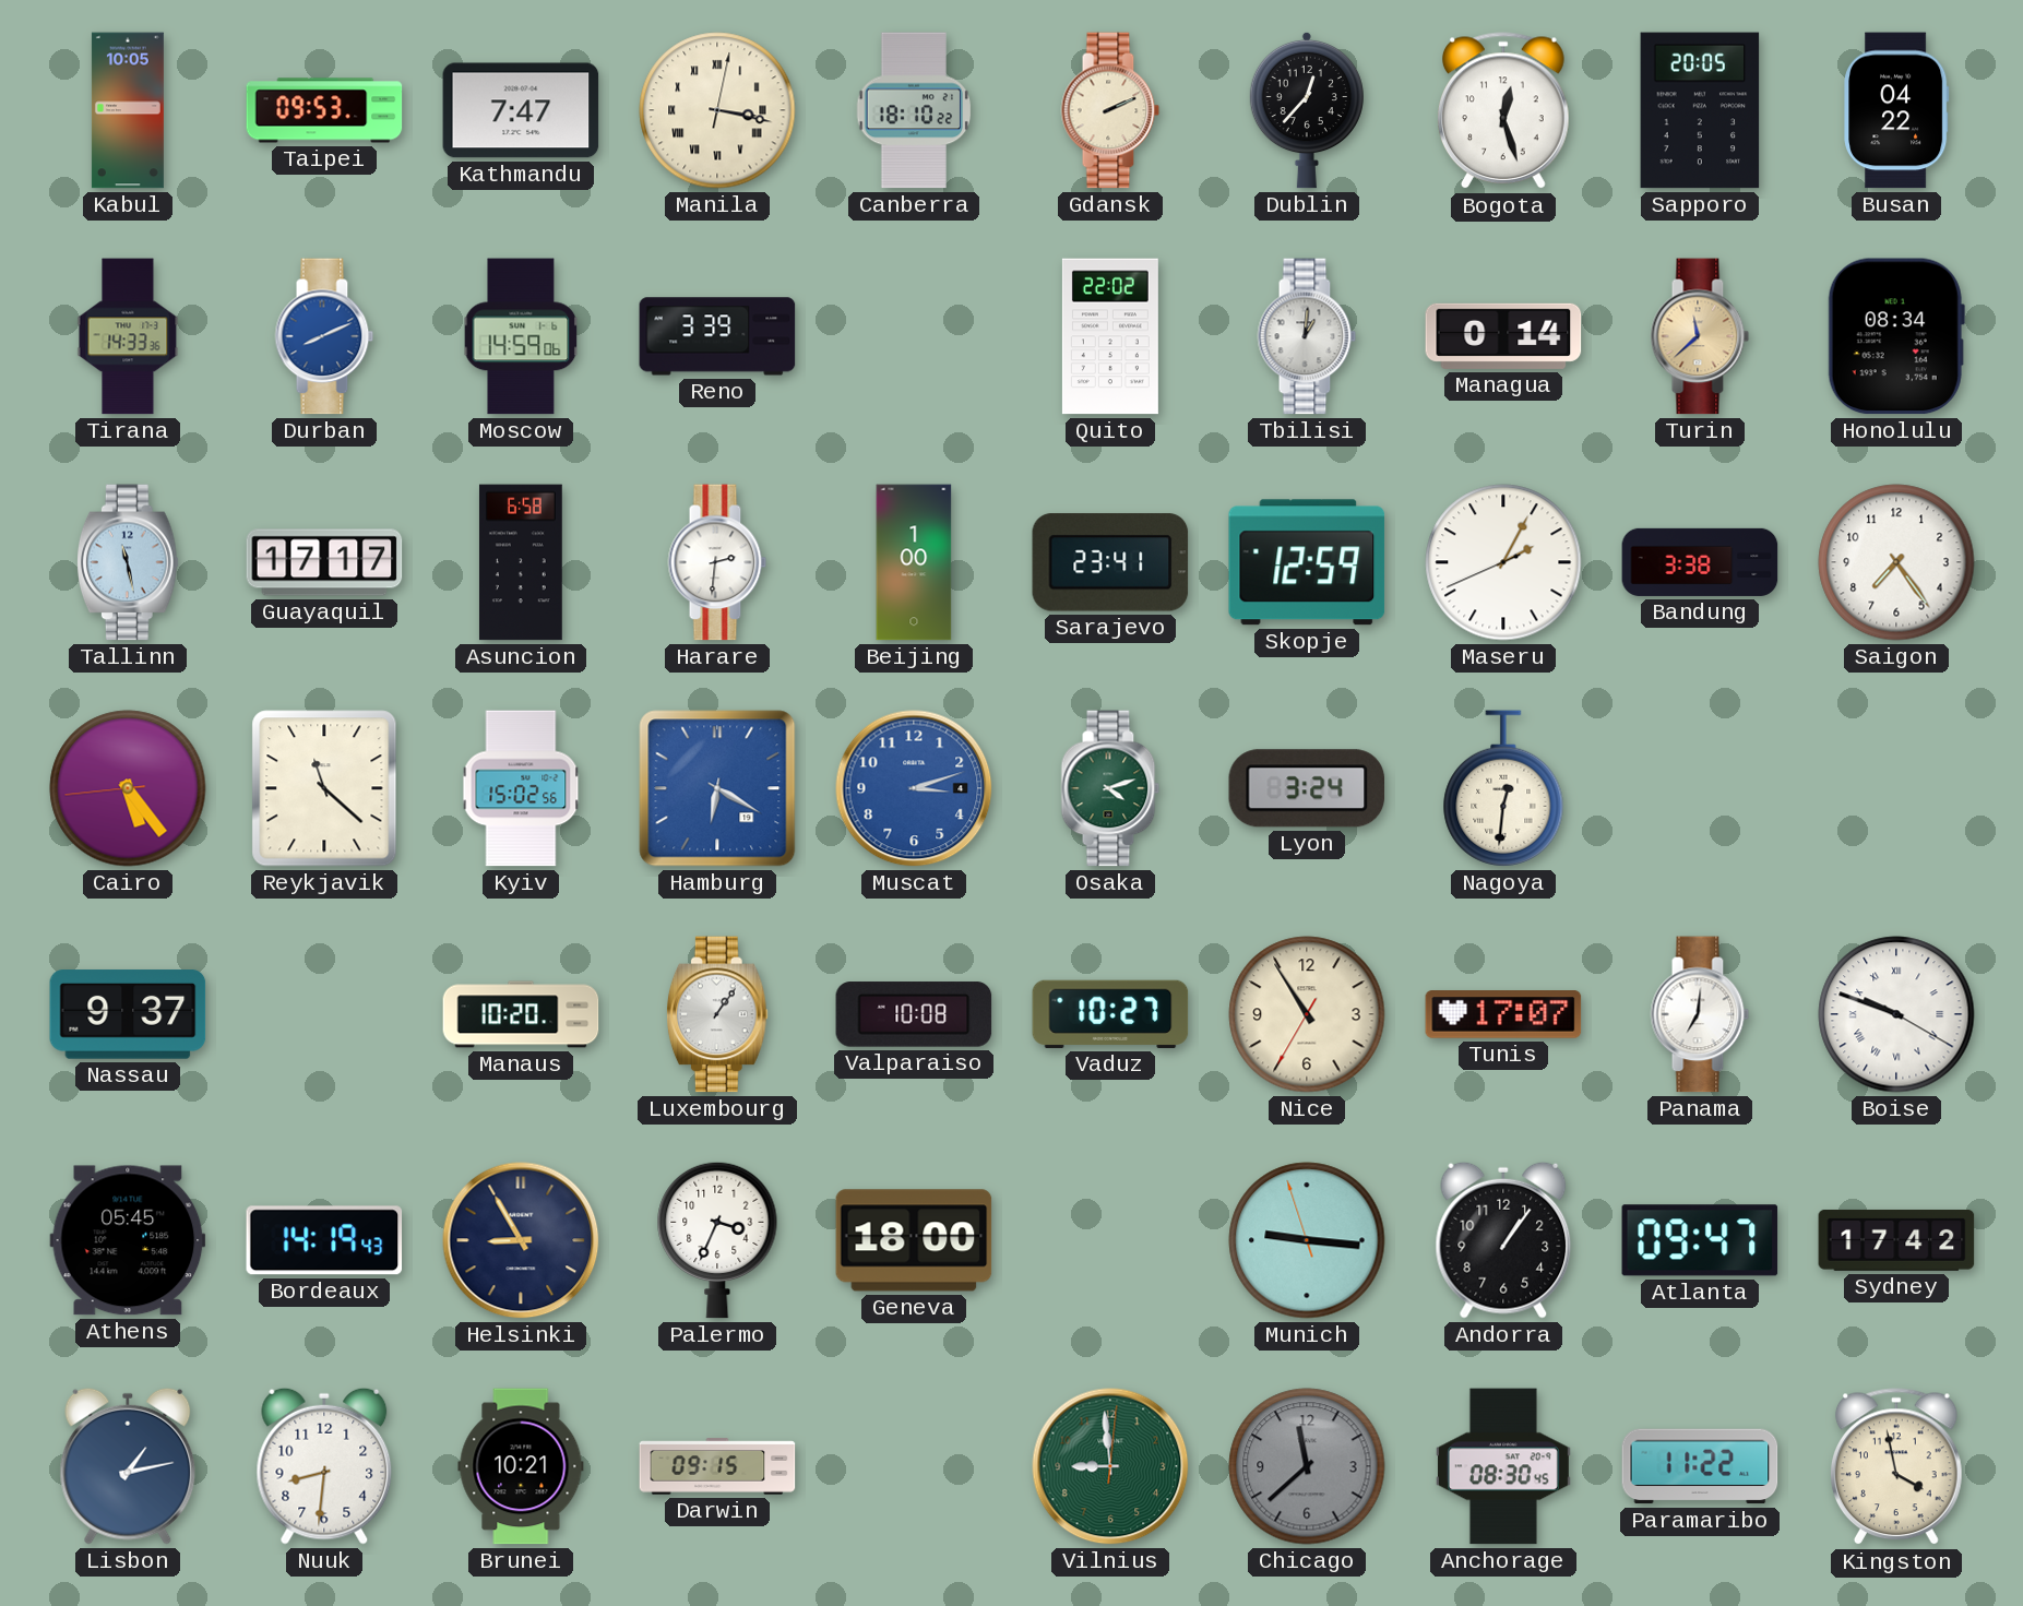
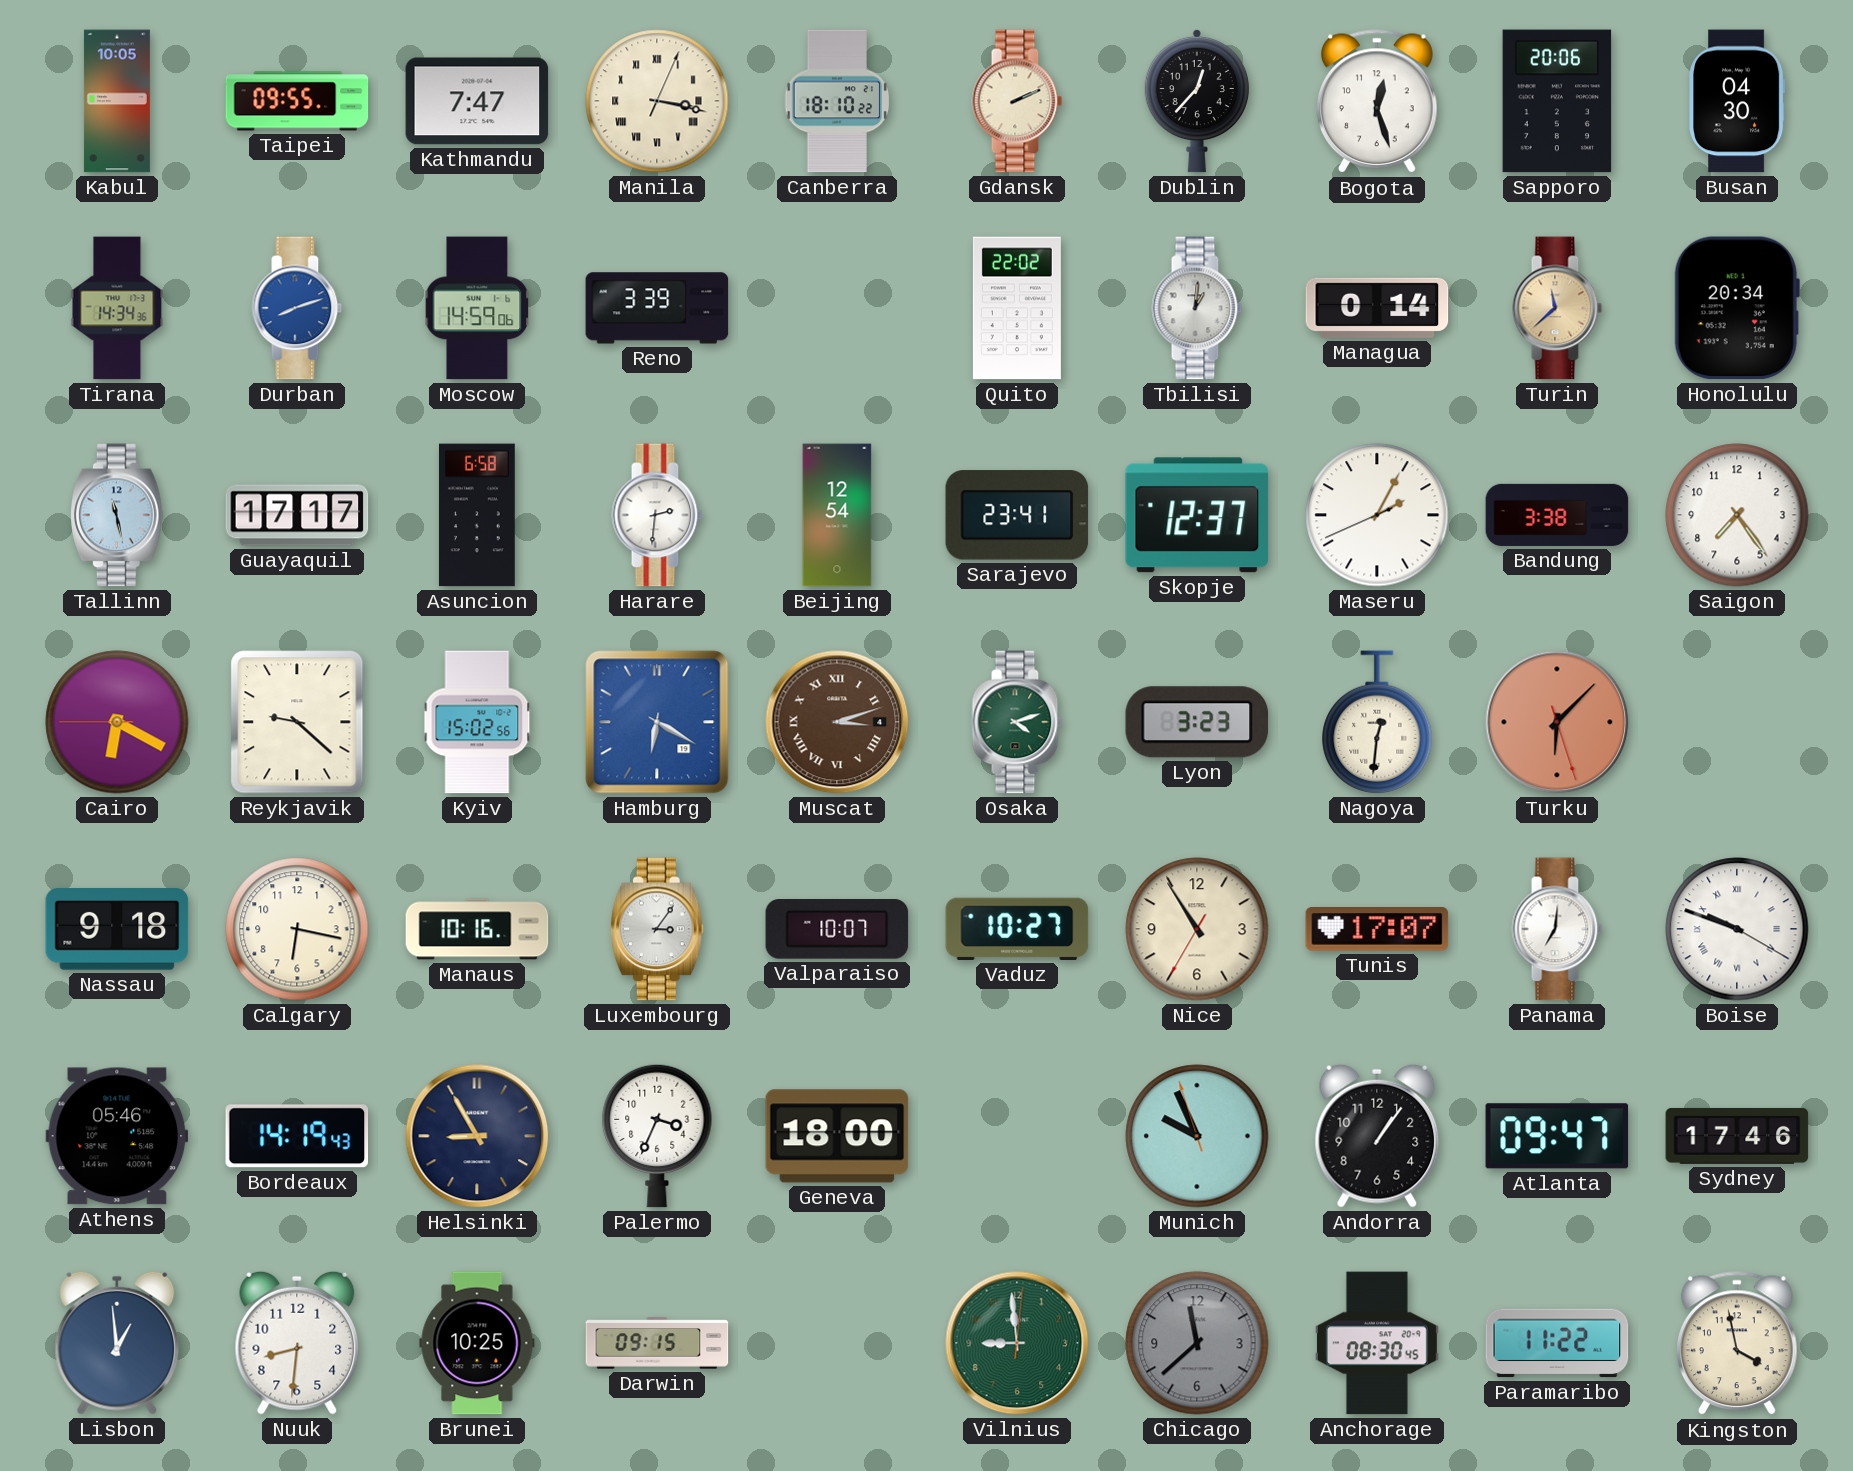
Taipei: 09:53 -> 09:55 (297, 101)
Manila: 3:17:02 -> 3:17:04 (657, 101)
Sapporo: 20:05 -> 20:06 (1557, 101)
Busan: 04:22 -> 04:30 (1738, 101)
Tirana: 14:33 -> 14:34 (117, 308)
Durban: 8:11 -> 8:12 (297, 308)
Honolulu: 08:34 -> 20:34 (1737, 308)
Beijing: 1:00 -> 12:54 (837, 515)
Skopje: 12:59 -> 12:37 (1197, 515)
Cairo: 5:23 -> 6:19 (117, 722)
Reykjavik: 11:22 -> 9:22 (297, 722)
Muscat dial: blue -> brown (837, 722)
Muscat numerals: Arabic -> Roman (837, 722)
Lyon: 3:24 -> 3:23 (1197, 722)
Turku: none -> 6:07 (1557, 722)
Nassau: 9:37 -> 9:18 (117, 929)
Calgary: none -> 6:17 (297, 929)
Manaus: 10:20 -> 10:16 (477, 929)
Luxembourg: 1:06 -> 3:06 (657, 929)
Valparaiso: 10:08 -> 10:07 (837, 929)
Athens: 05:45 -> 05:46 (117, 1136)
Munich: 9:15 -> 9:55 (1197, 1136)
Sydney: 17:42 -> 17:46 (1737, 1136)
Lisbon: 1:13 -> 12:59 (117, 1343)
Brunei: 10:21 -> 10:25 (477, 1343)
